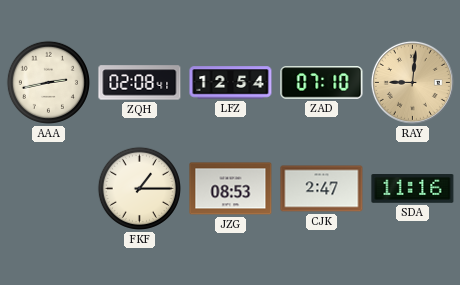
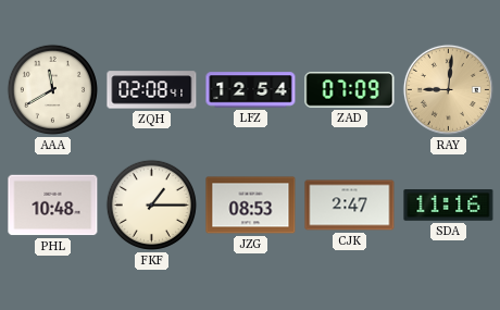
AAA: 2:43 -> 11:40 (52, 89)
ZAD: 07:10 -> 07:09 (350, 90)
PHL: none -> 10:48 (53, 206)
